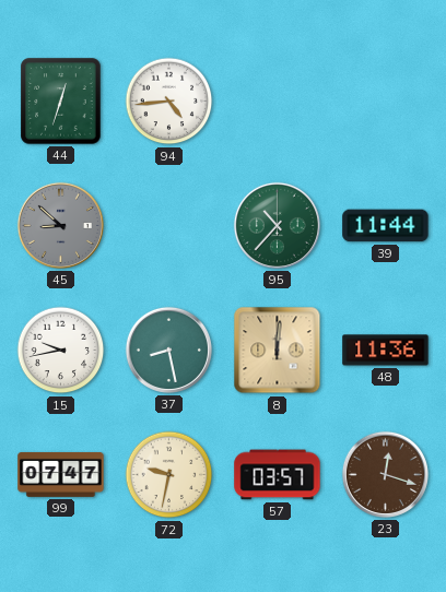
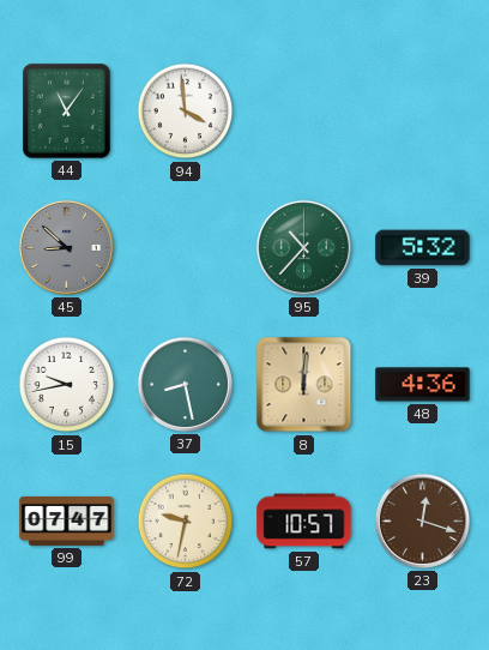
44: 12:33 -> 11:06 (67, 112)
94: 4:44 -> 3:59 (186, 112)
39: 11:44 -> 5:32 (423, 248)
48: 11:36 -> 4:36 (423, 385)
57: 03:57 -> 10:57 (304, 522)
